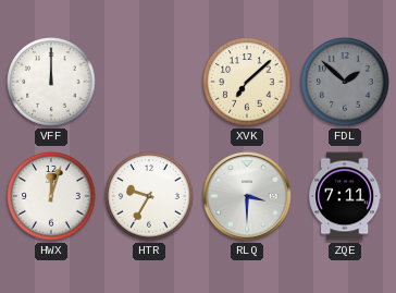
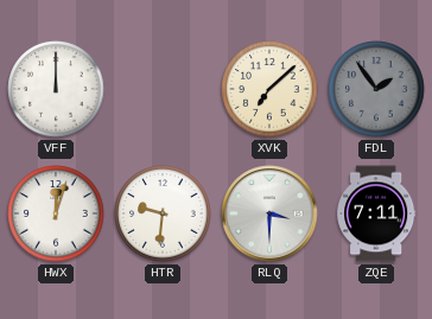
FDL: 1:52 -> 1:54 (376, 89)
HTR: 9:35 -> 9:31 (163, 213)
